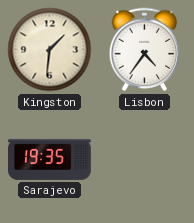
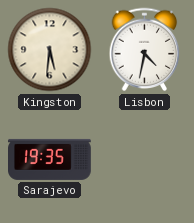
Kingston: 1:31 -> 5:31 (50, 50)
Lisbon: 4:36 -> 4:32 (145, 50)
